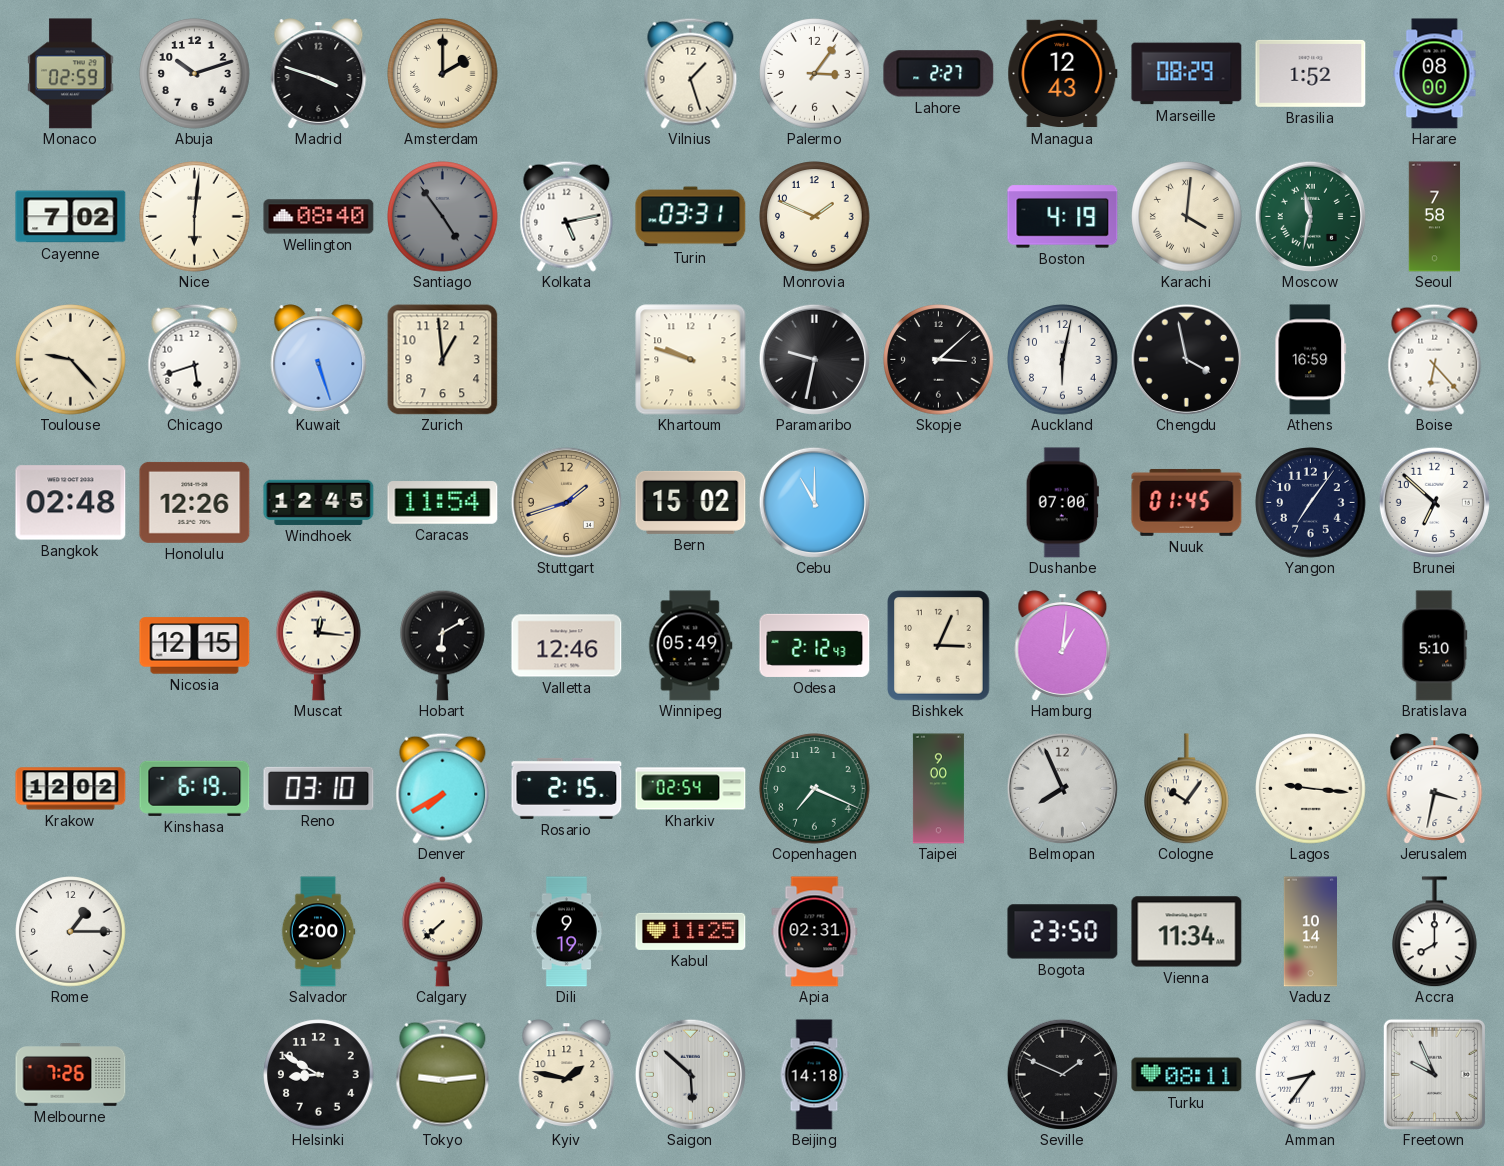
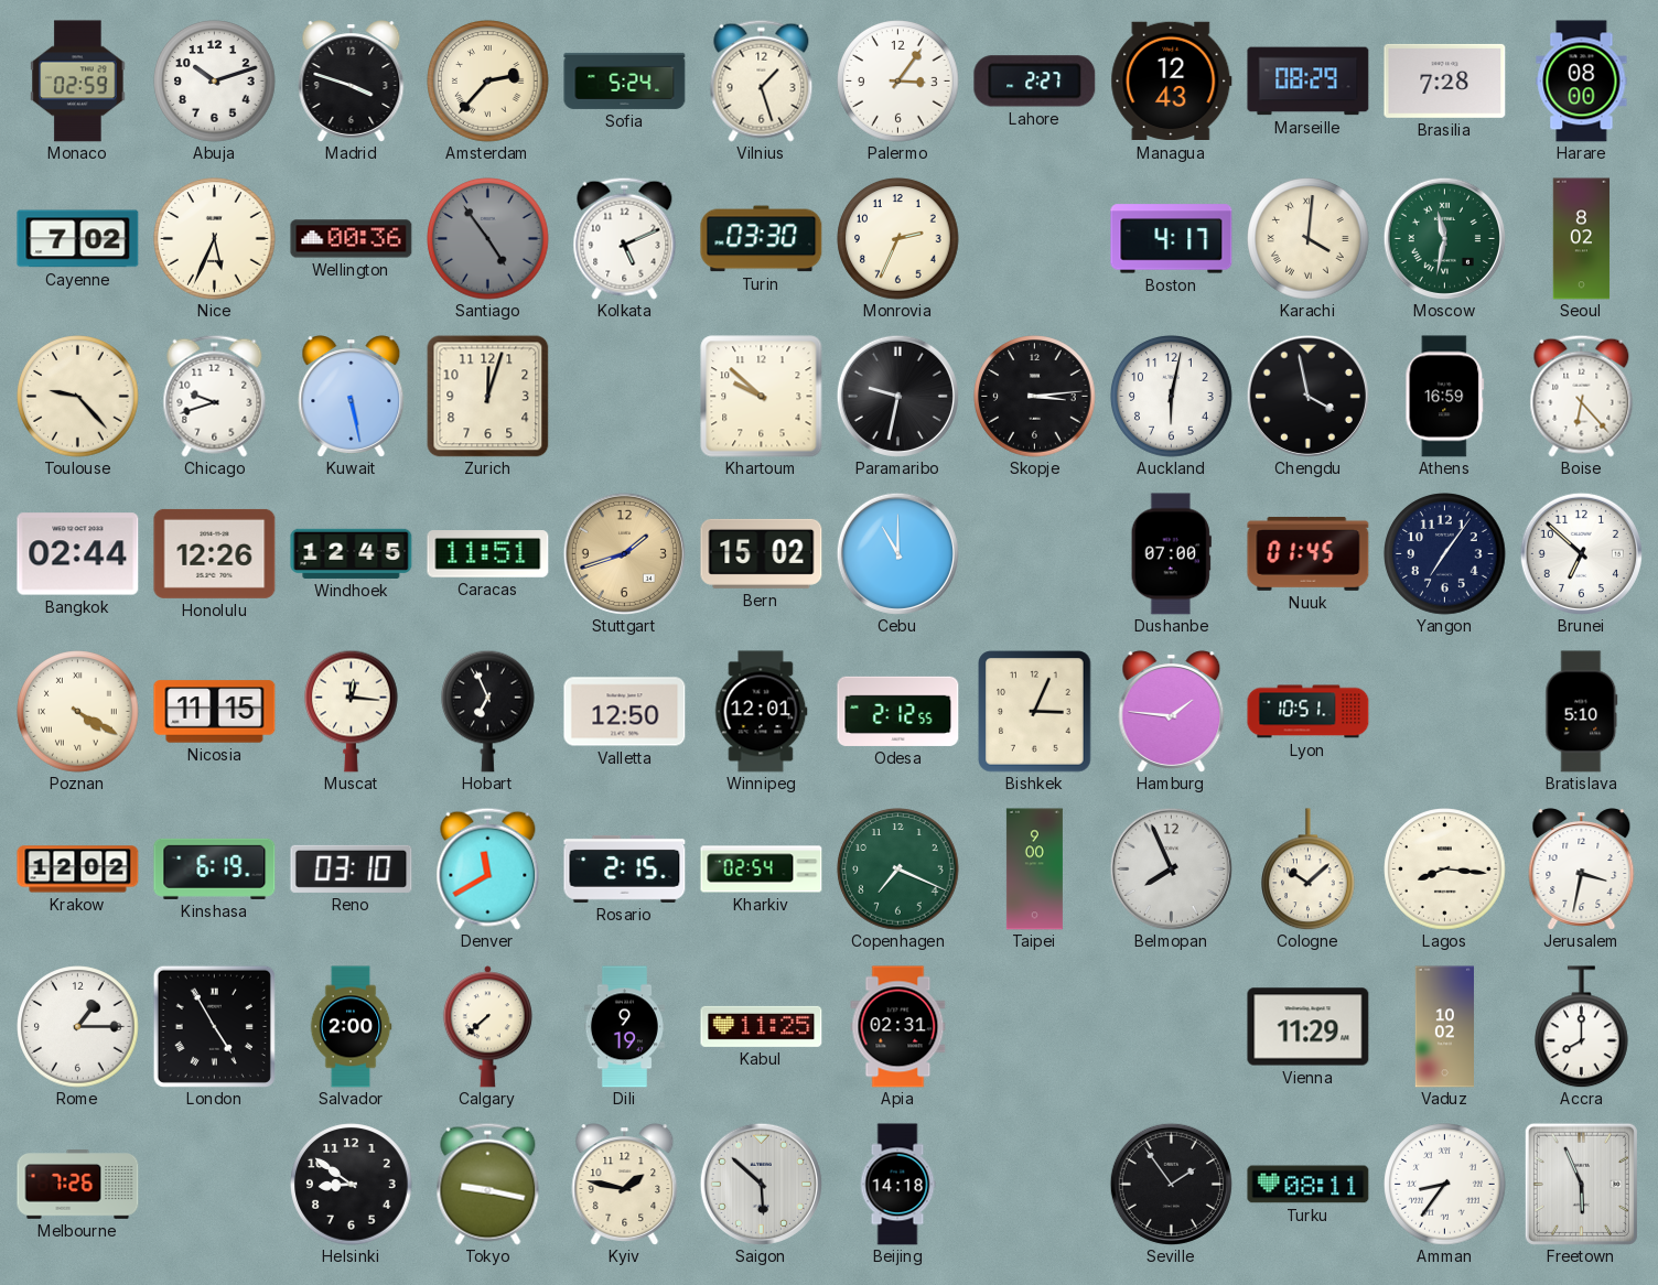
Amsterdam: 2:00 -> 2:37 (488, 82)
Sofia: none -> 5:24 (625, 80)
Brasilia: 1:52 -> 7:28 (1445, 80)
Nice: 6:01 -> 5:34 (215, 239)
Wellington: 08:40 -> 00:36 (352, 239)
Kolkata: 5:13 -> 5:11 (625, 238)
Turin: 03:31 -> 03:30 (762, 239)
Monrovia: 1:49 -> 2:34 (898, 239)
Boston: 4:19 -> 4:17 (1172, 239)
Seoul: 7:58 -> 8:02 (1582, 239)
Chicago: 5:42 -> 9:42 (215, 396)
Kuwait: 5:27 -> 5:28 (352, 397)
Zurich: 12:59 -> 12:03 (487, 396)
Khartoum: 9:48 -> 9:52 (762, 397)
Skopje: 3:08 -> 3:14 (1035, 397)
Bangkok: 02:48 -> 02:44 (78, 554)
Caracas: 11:54 -> 11:51 (488, 554)
Poznan: none -> 4:20 (78, 712)
Nicosia: 12:15 -> 11:15 (215, 712)
Hobart: 6:10 -> 6:56 (488, 711)
Valletta: 12:46 -> 12:50 (625, 712)
Winnipeg: 05:49 -> 12:01 (761, 712)
Odesa: 2:12:43 -> 2:12:55 (898, 711)
Hamburg: 1:01 -> 1:46 (1172, 712)
Lyon: none -> 10:51 (1309, 712)
Denver: 7:40 -> 11:40 (488, 868)
Cologne: 10:06 -> 10:08 (1309, 870)
Lagos: 9:16 -> 8:16 (1445, 870)
London: none -> 4:55 (214, 1026)
Bogota: 23:50 -> none (1063, 932)
Vienna: 11:34 -> 11:29 (1309, 1027)
Vaduz: 10:14 -> 10:02 (1444, 1027)
Helsinki: 8:50 -> 8:51 (352, 1185)
Tokyo: 9:14 -> 9:17 (488, 1184)
Seville: 1:49 -> 1:54 (1171, 1184)
Freetown: 9:56 -> 5:56 (1581, 1184)
